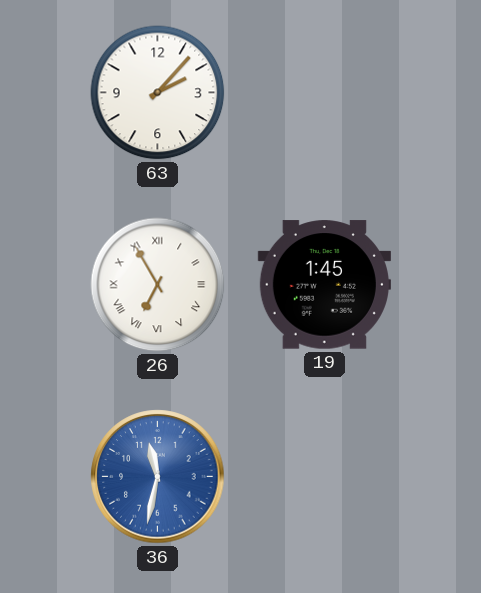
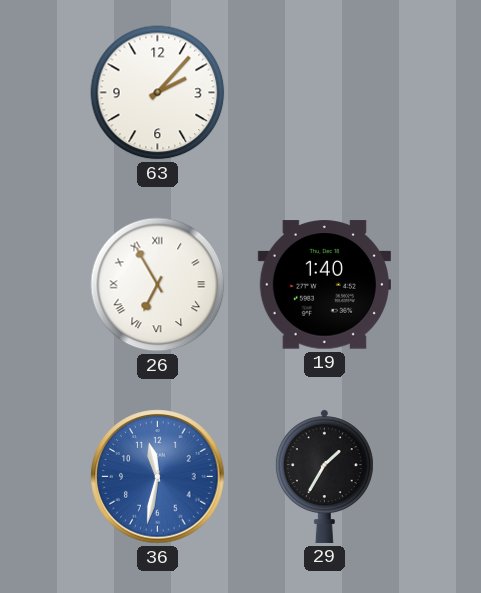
19: 1:45 -> 1:40 (324, 285)
29: none -> 1:35 (324, 476)
